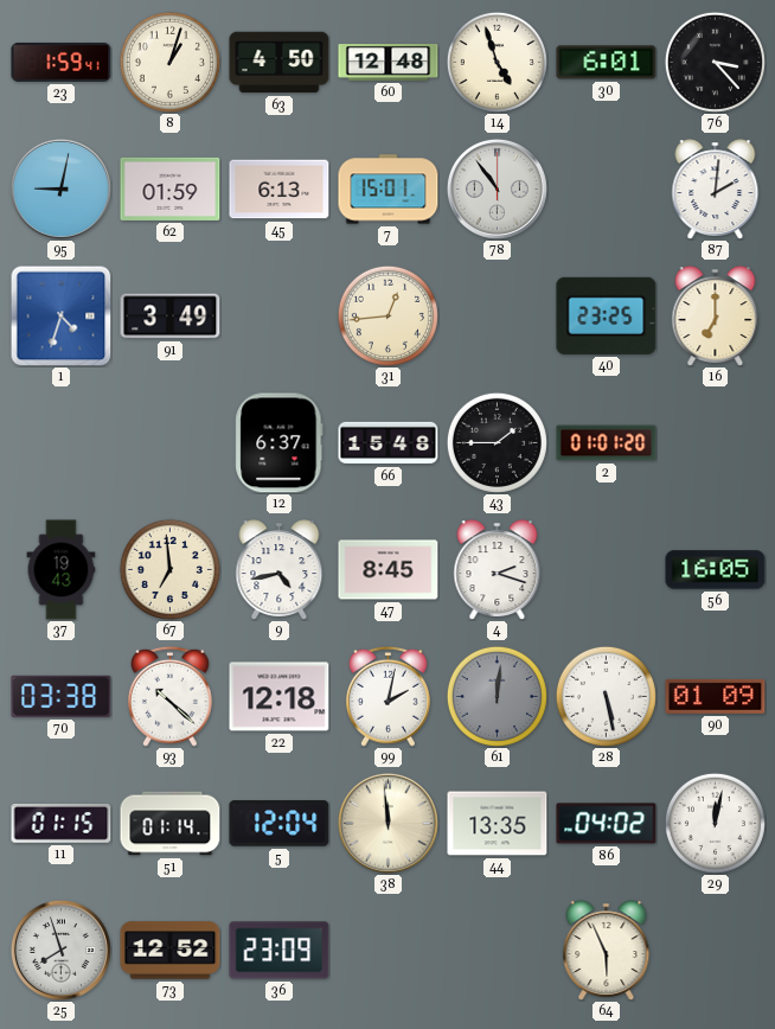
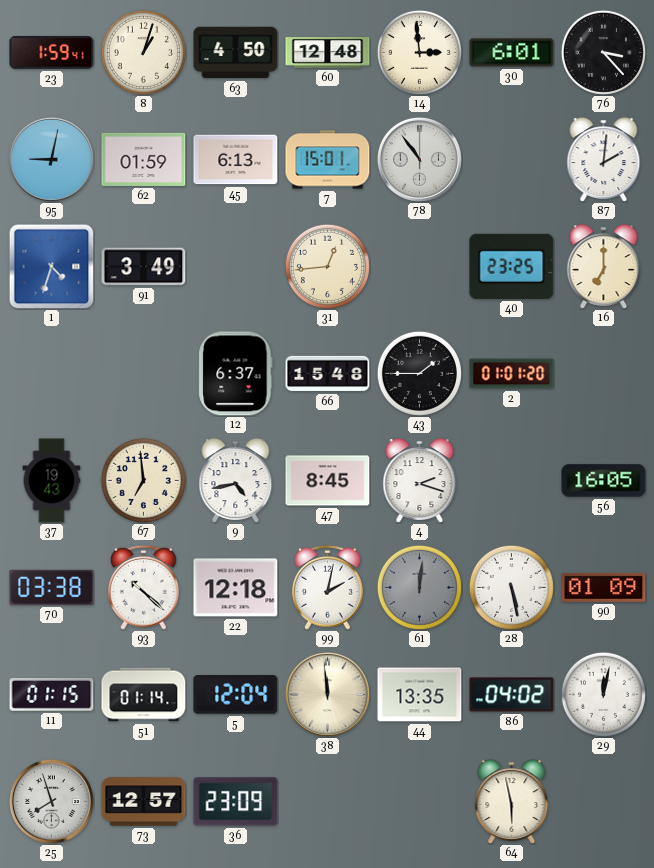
14: 4:57 -> 2:59 (419, 52)
73: 12:52 -> 12:57 (144, 802)
64: 5:56 -> 5:58 (512, 802)
